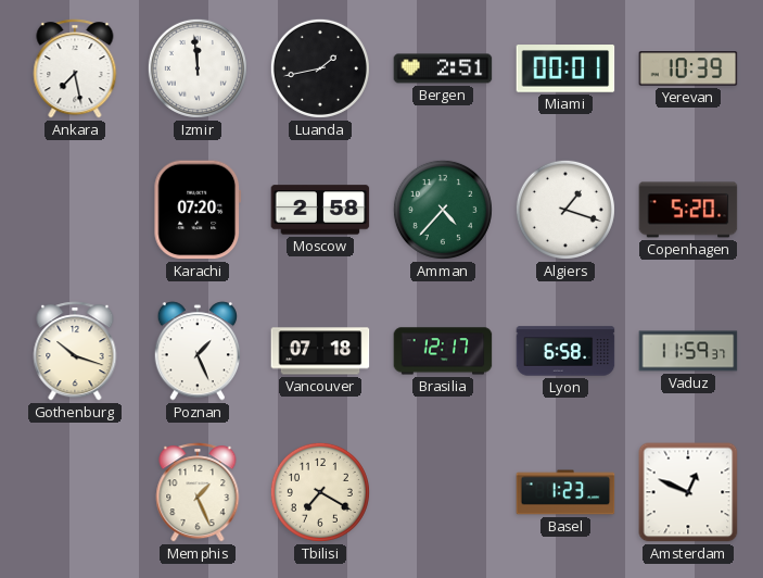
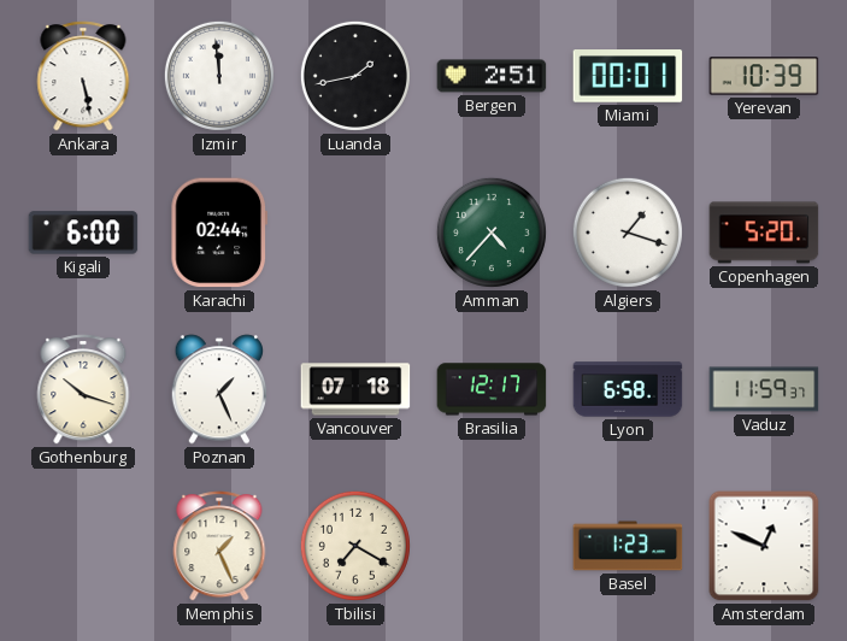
Ankara: 7:28 -> 5:28 (83, 76)
Kigali: none -> 6:00 (83, 233)
Karachi: 07:20 -> 02:44 (219, 233)
Moscow: 2:58 -> none (320, 210)
